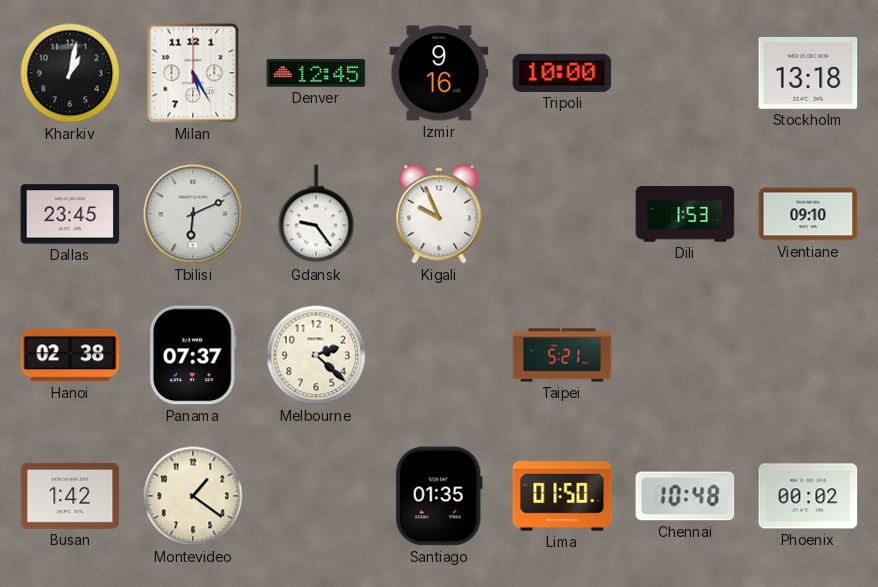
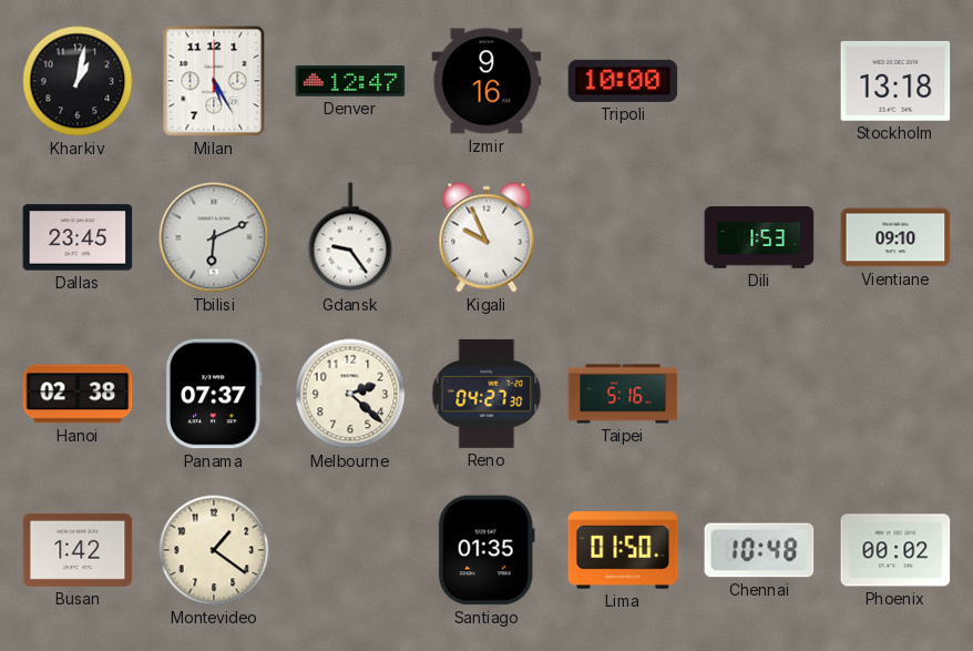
Denver: 12:45 -> 12:47 (350, 82)
Reno: none -> 04:27 (486, 394)
Taipei: 5:21 -> 5:16 (623, 394)
